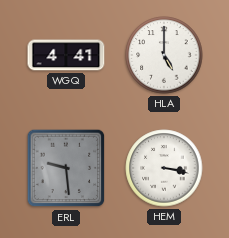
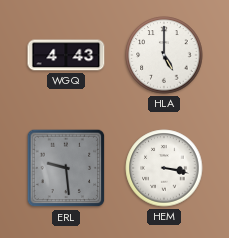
WGQ: 4:41 -> 4:43 (66, 55)
